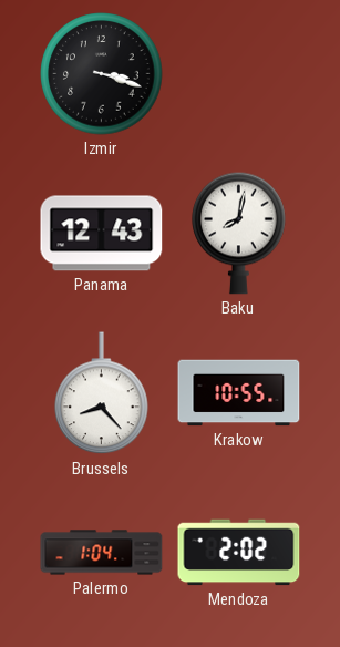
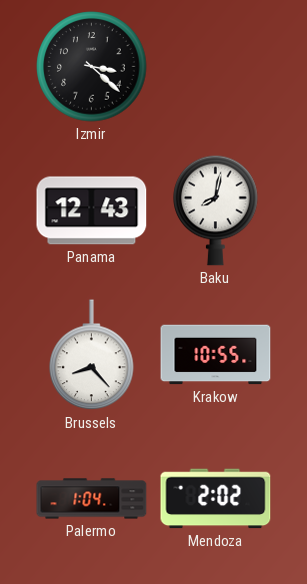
Izmir: 3:18 -> 3:22 (92, 67)
